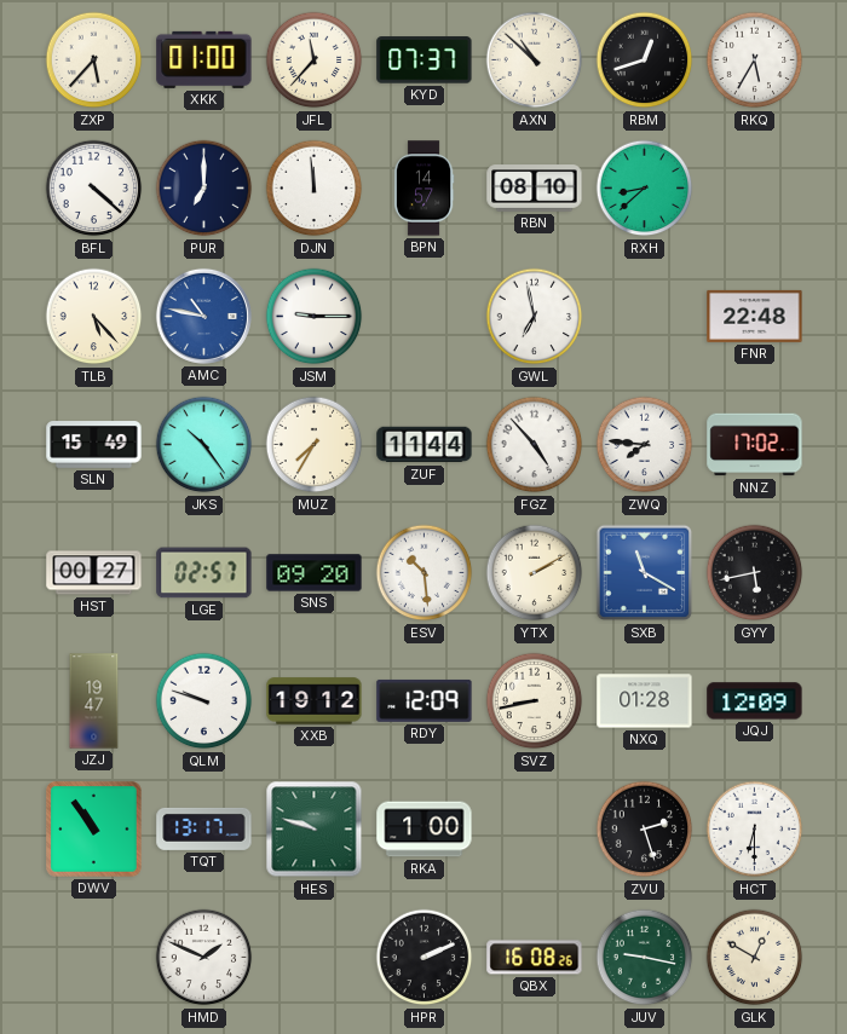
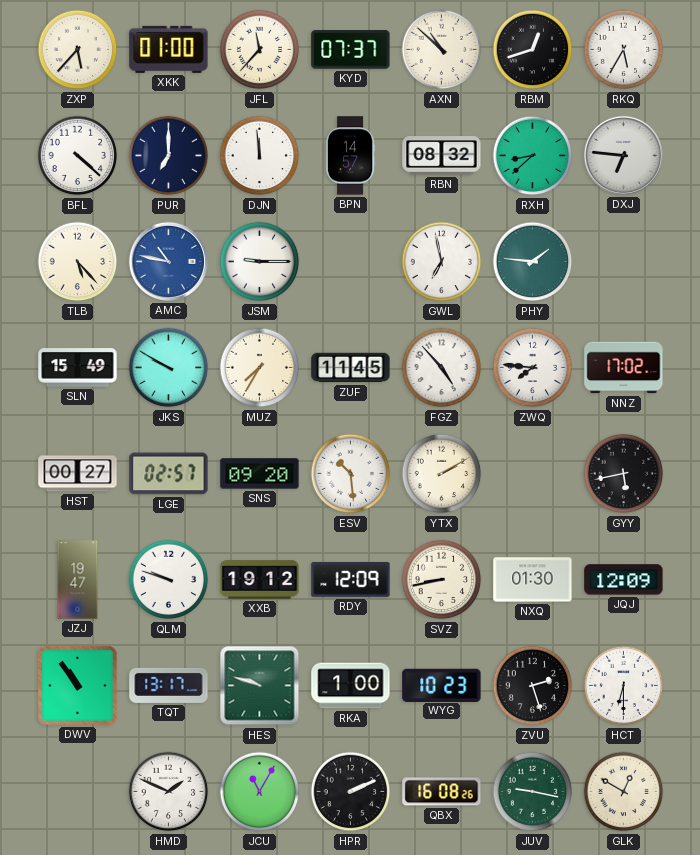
RBN: 08:10 -> 08:32 (442, 156)
DXJ: none -> 6:46 (623, 155)
PHY: none -> 1:46 (533, 262)
FNR: 22:48 -> none (755, 316)
JKS: 10:24 -> 9:50 (169, 368)
ZUF: 11:44 -> 11:45 (351, 368)
SXB: 11:20 -> none (645, 573)
NXQ: 01:28 -> 01:30 (533, 580)
WYG: none -> 10:23 (442, 685)
JCU: none -> 11:05 (260, 792)
